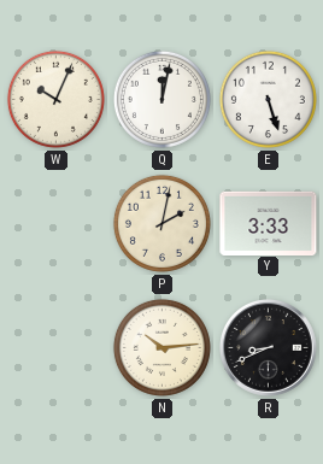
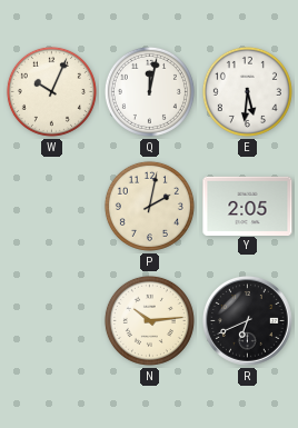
E: 5:27 -> 5:31 (247, 91)
Y: 3:33 -> 2:05 (248, 206)
R: 8:41 -> 6:41 (248, 321)
